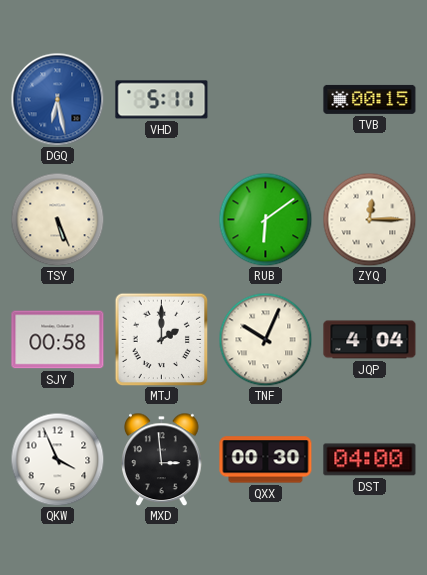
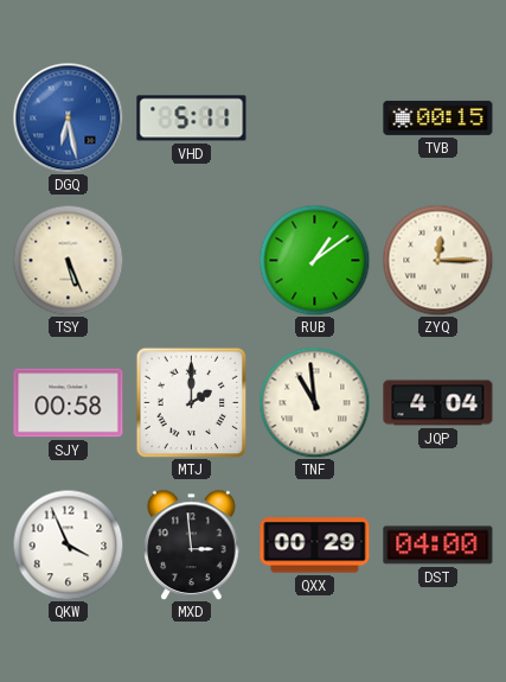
RUB: 6:09 -> 1:09 (314, 260)
TNF: 10:04 -> 10:59 (314, 402)
QXX: 00:30 -> 00:29 (315, 546)
